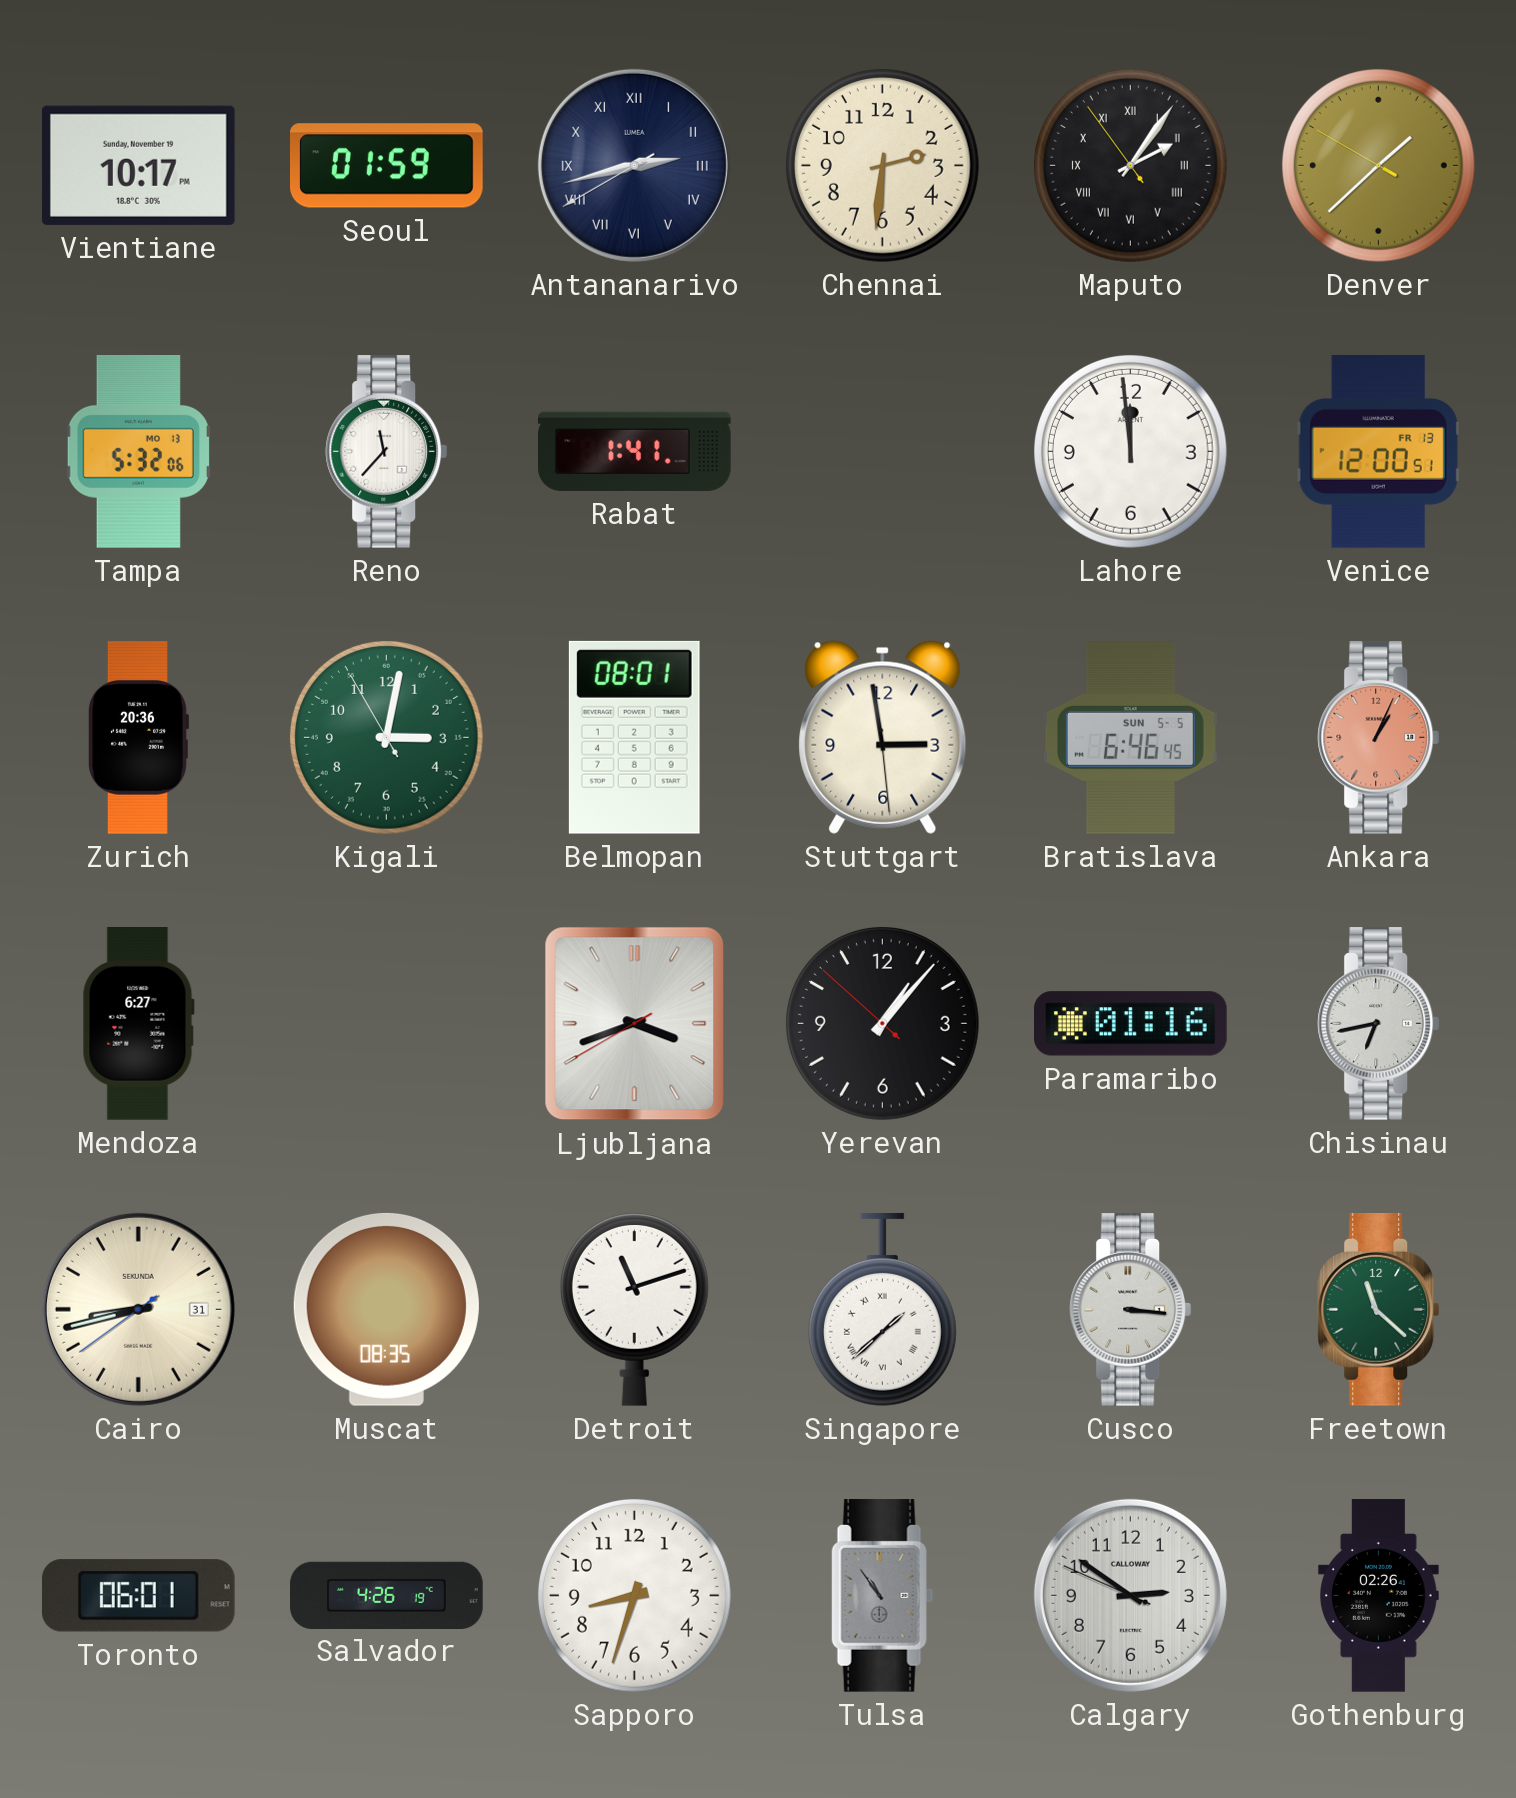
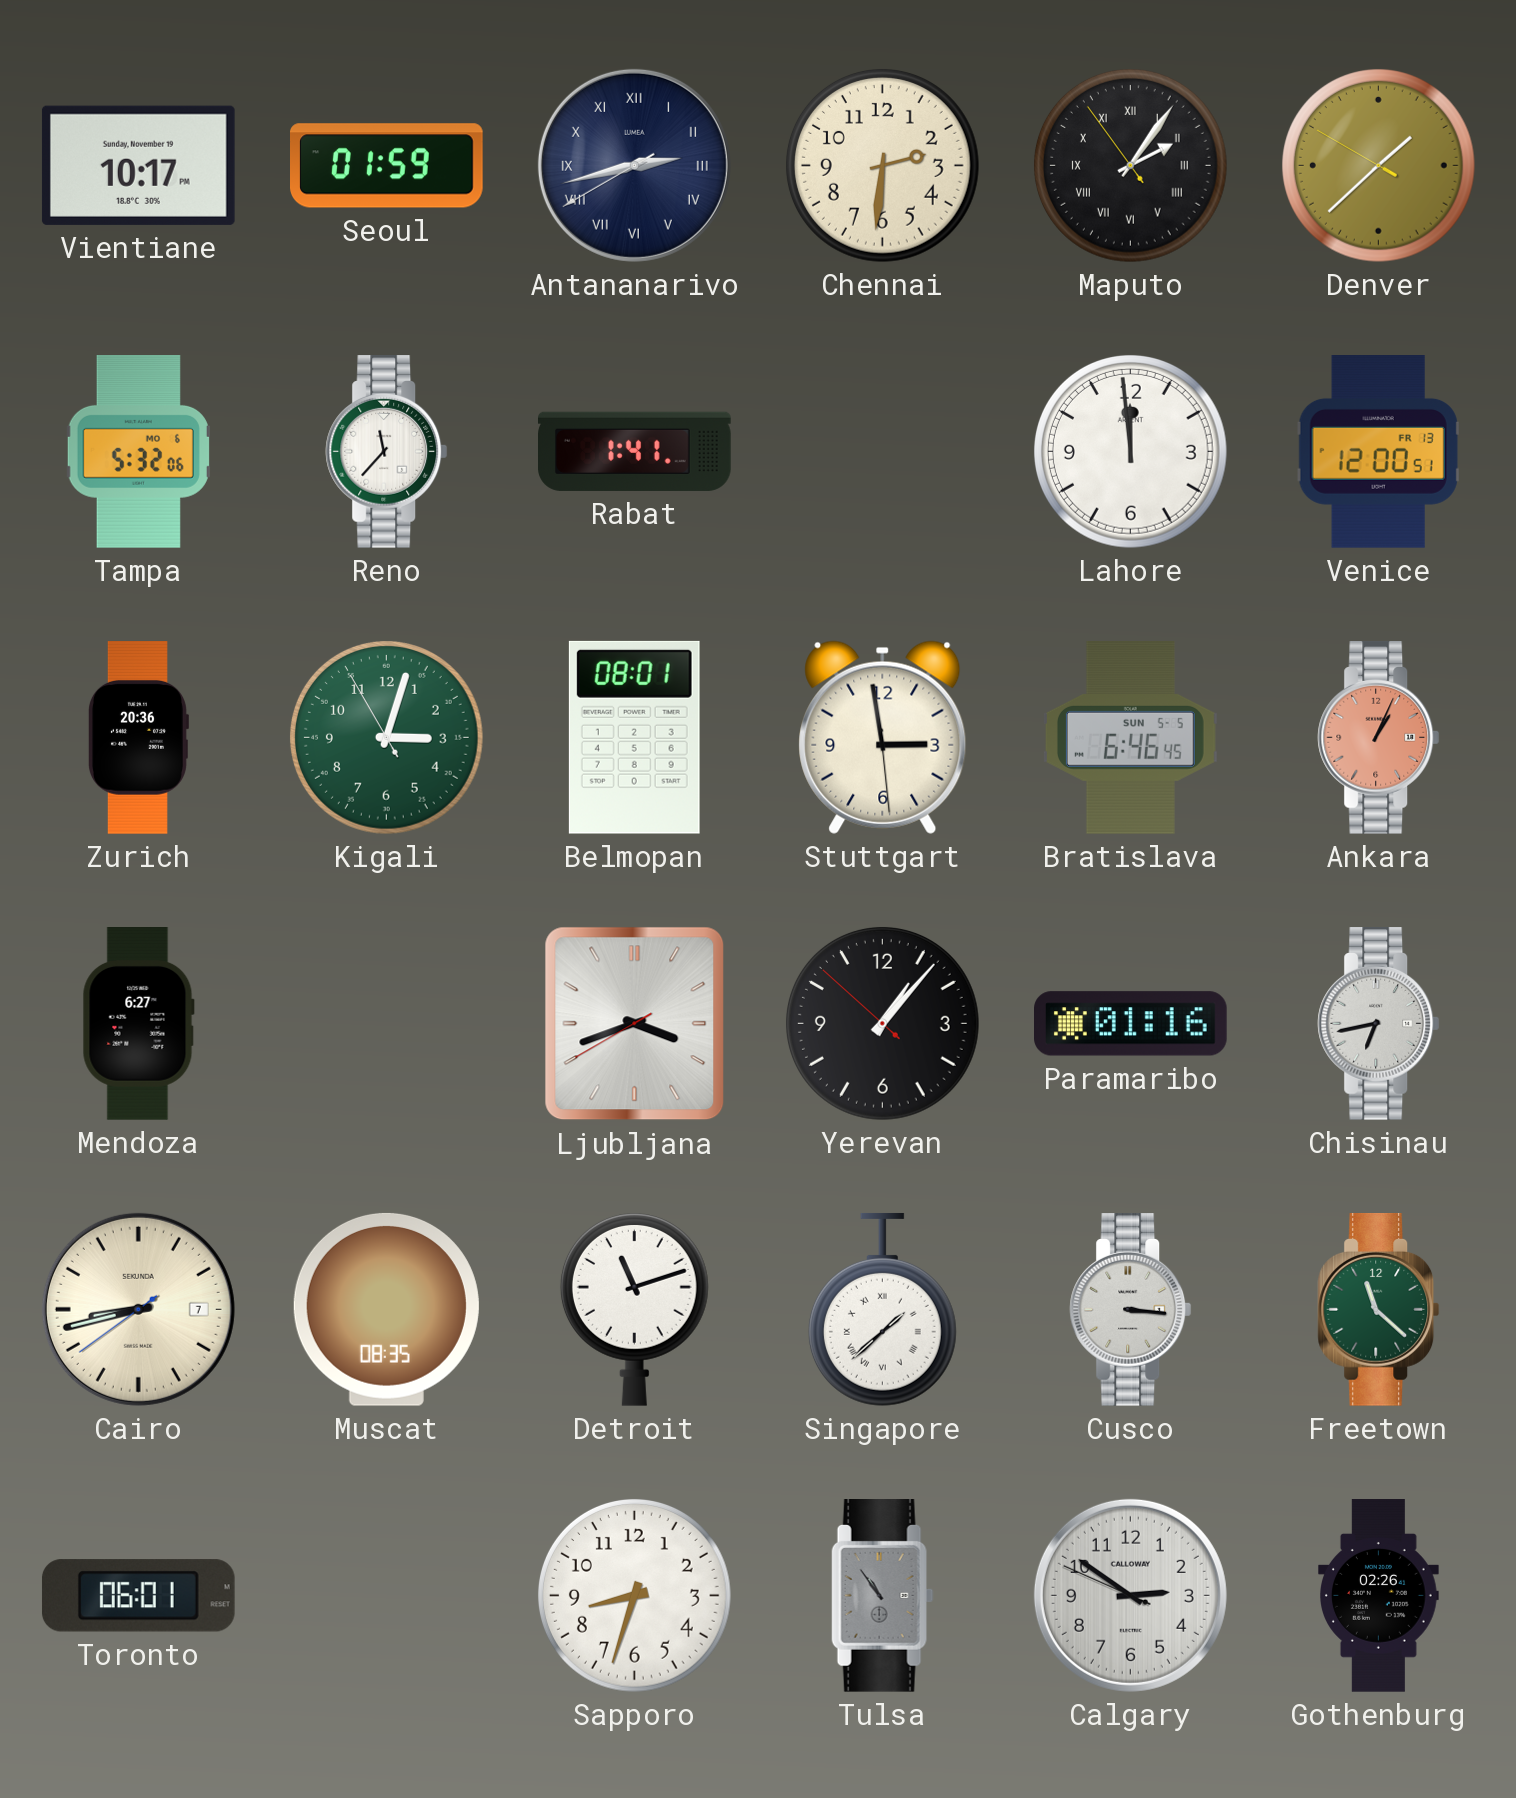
Tampa date: MO 13 -> MO 6 (138, 452)
Kigali: 3:01 -> 3:02 (386, 737)
Cairo date: 31 -> 7 (138, 1309)
Salvador: 4:26 -> none (387, 1595)
